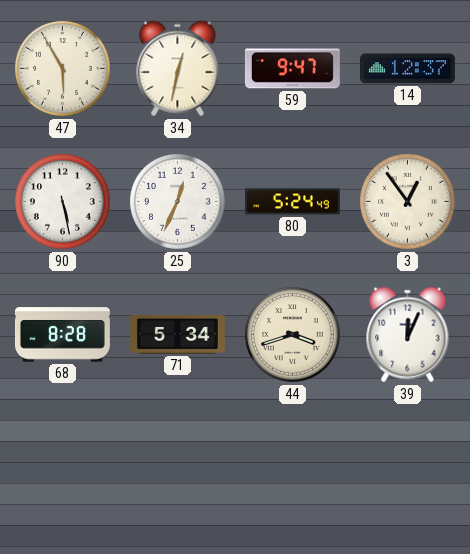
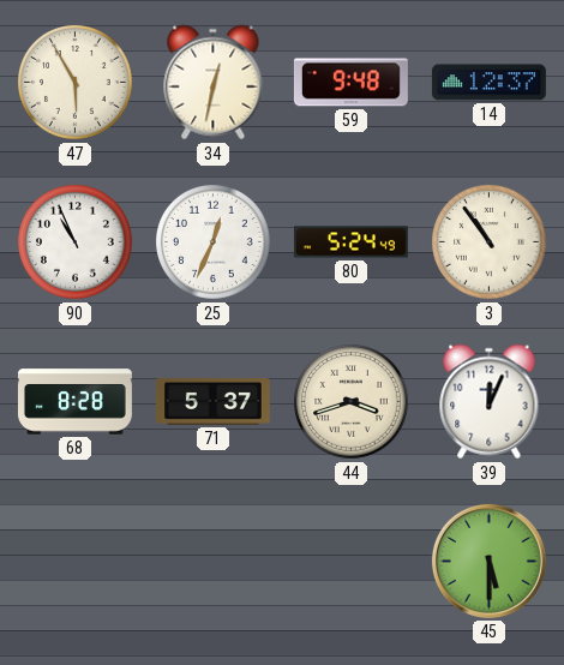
59: 9:47 -> 9:48 (350, 83)
90: 5:28 -> 10:56 (76, 242)
3: 12:54 -> 10:54 (490, 242)
71: 5:34 -> 5:37 (212, 402)
45: none -> 5:30 (488, 561)
